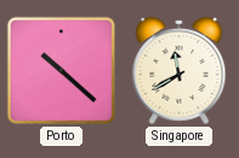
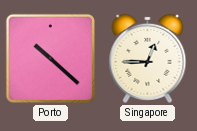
Singapore: 11:40 -> 12:45 (148, 58)
